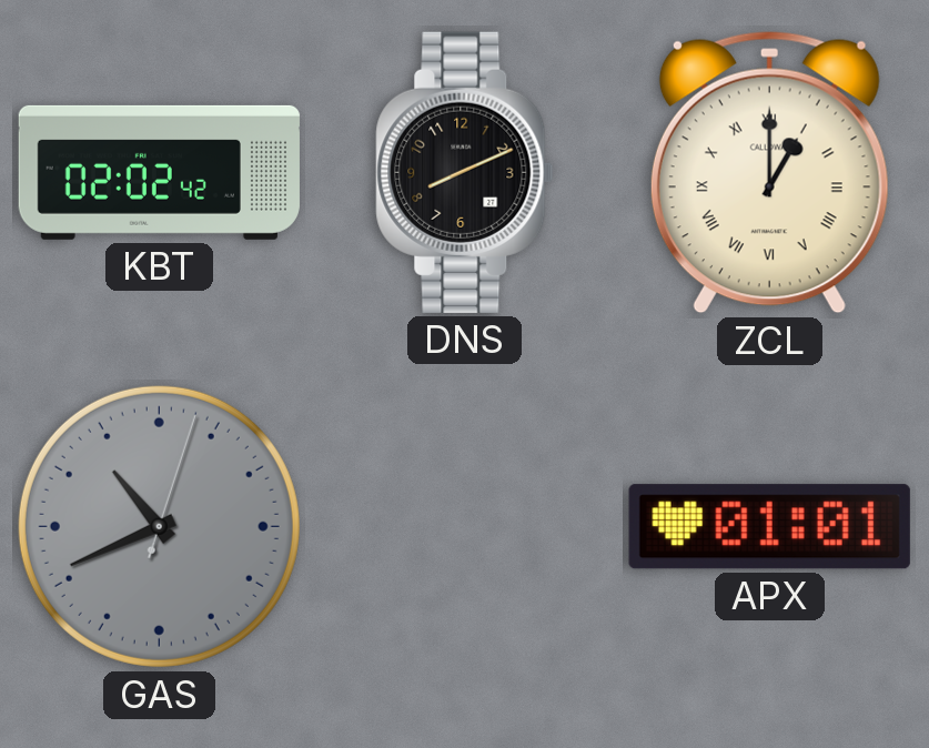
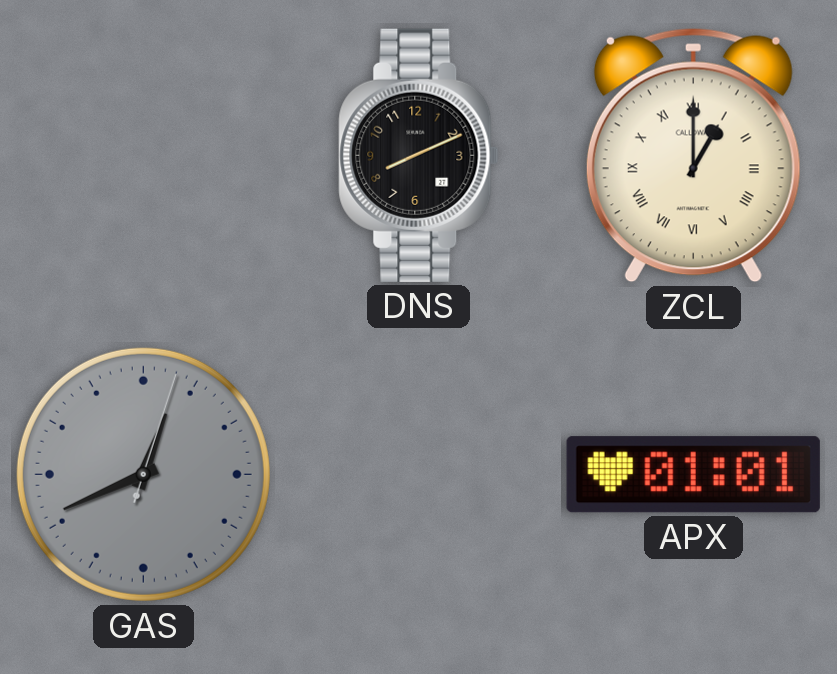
KBT: 02:02 -> none (159, 172)
GAS: 10:41 -> 12:41 (143, 474)
